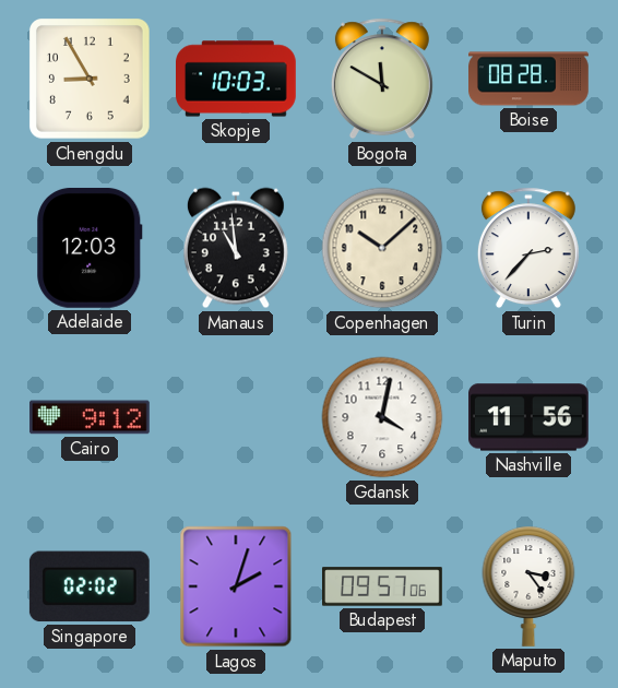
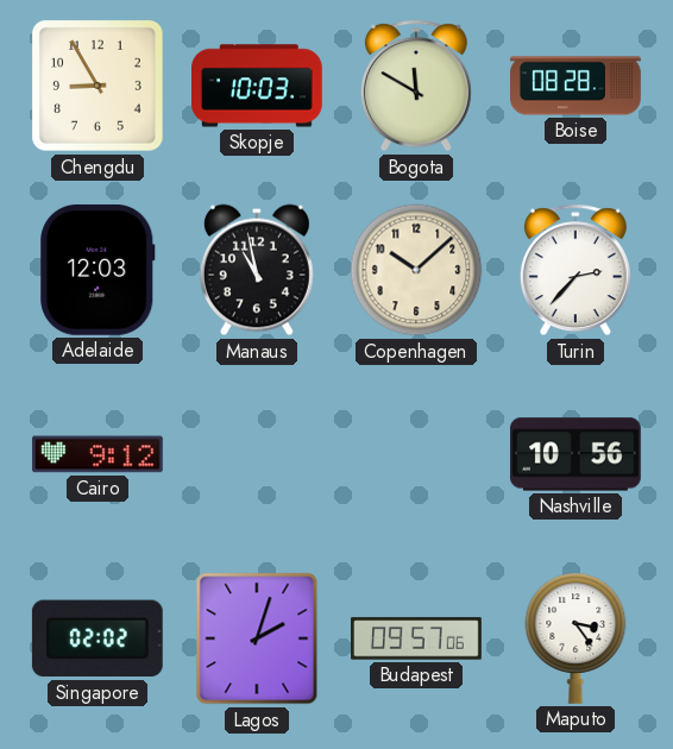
Manaus: 10:59 -> 10:58 (257, 270)
Gdansk: 4:02 -> none (382, 417)
Nashville: 11:56 -> 10:56 (577, 454)
